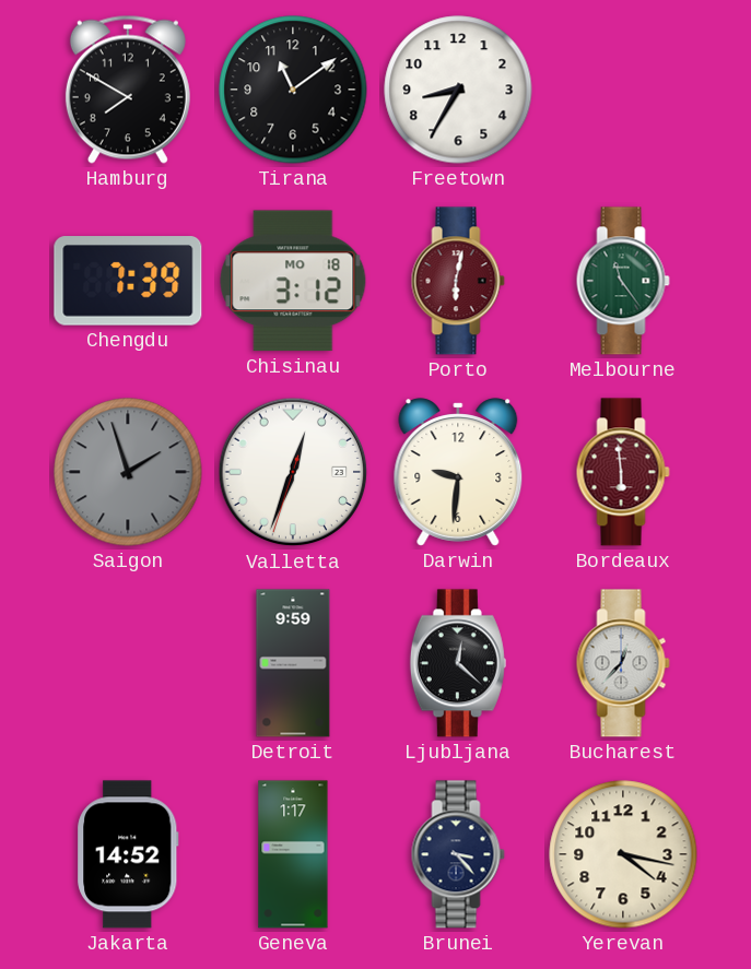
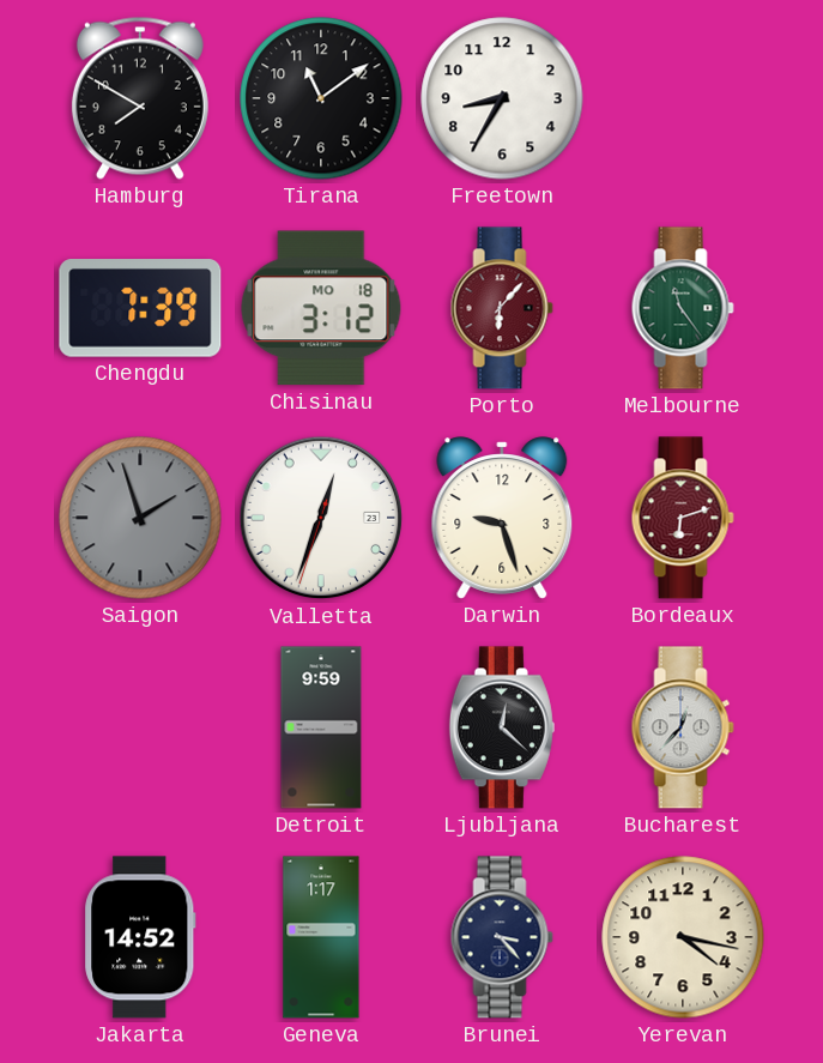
Porto: 6:02 -> 6:07 (502, 308)
Darwin: 9:31 -> 9:27 (502, 518)
Bordeaux: 5:59 -> 6:12 (683, 518)
